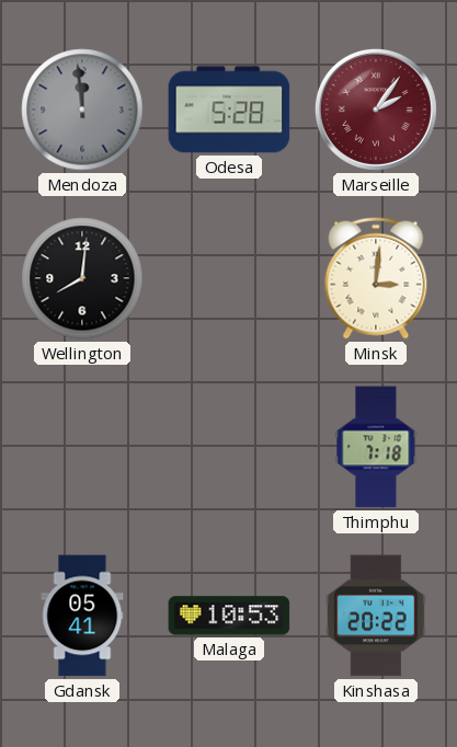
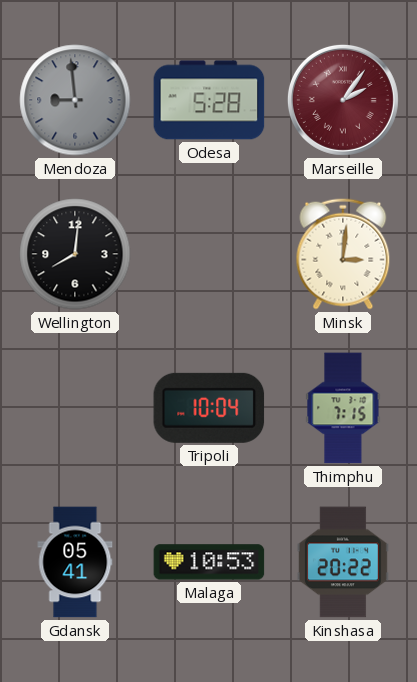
Mendoza: 11:59 -> 8:59 (75, 100)
Tripoli: none -> 10:04 (209, 408)
Thimphu: 7:18 -> 7:15 (343, 408)
